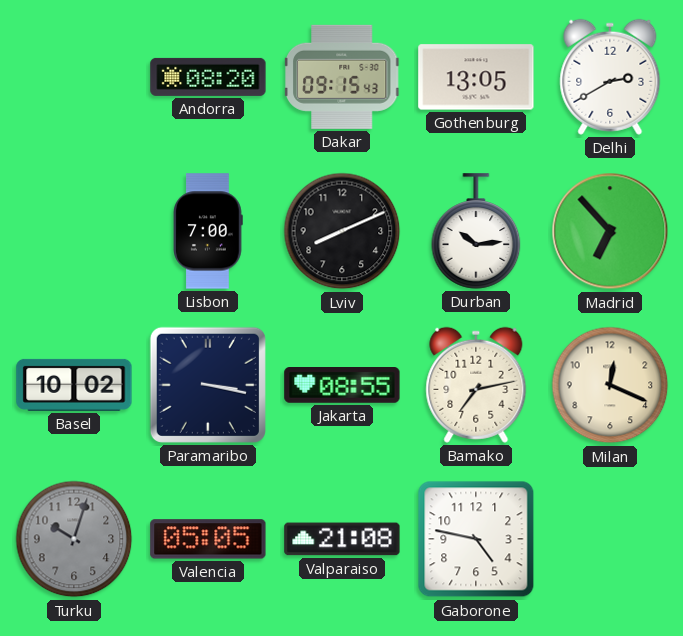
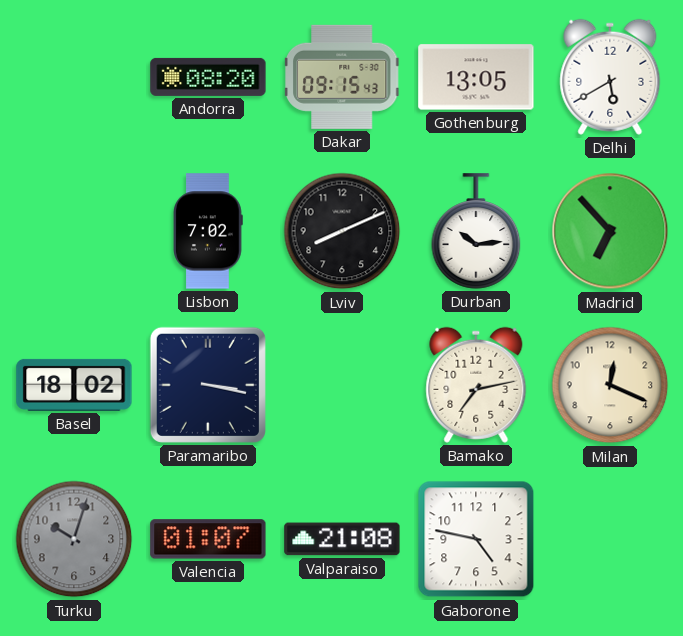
Delhi: 2:40 -> 5:40 (610, 77)
Lisbon: 7:00 -> 7:02 (208, 231)
Basel: 10:02 -> 18:02 (74, 385)
Jakarta: 08:55 -> none (342, 385)
Valencia: 05:05 -> 01:07 (208, 539)
